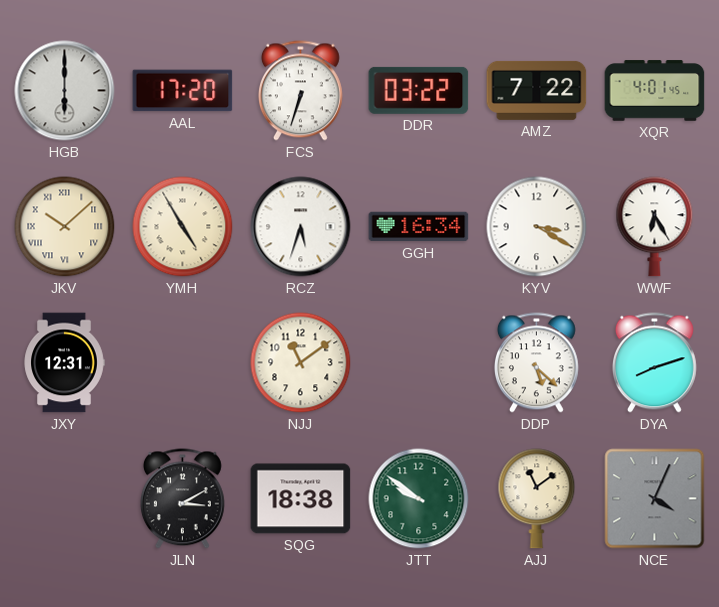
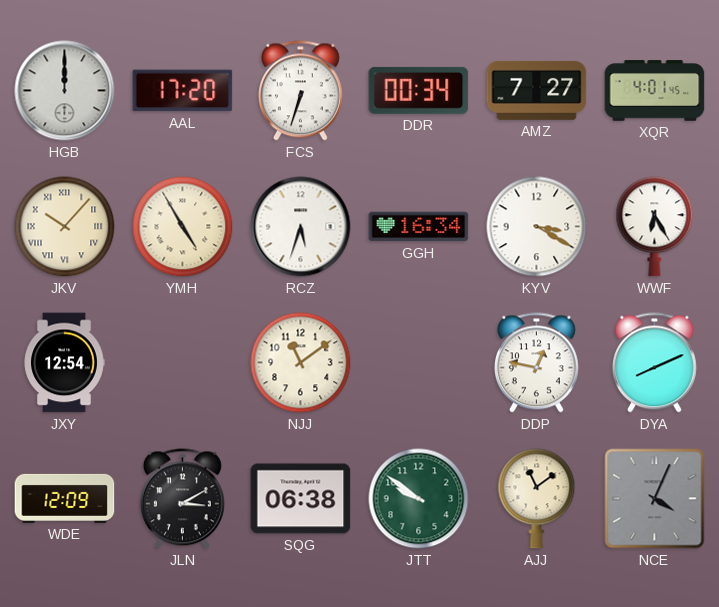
HGB: 6:00 -> 12:00 (65, 91)
DDR: 03:22 -> 00:34 (419, 90)
AMZ: 7:22 -> 7:27 (537, 90)
JKV: 10:08 -> 10:07 (65, 227)
JXY: 12:31 -> 12:54 (64, 363)
DDP: 5:22 -> 12:47 (536, 363)
DYA: 8:12 -> 8:11 (654, 363)
WDE: none -> 12:09 (65, 498)
SQG: 18:38 -> 06:38 (301, 499)
